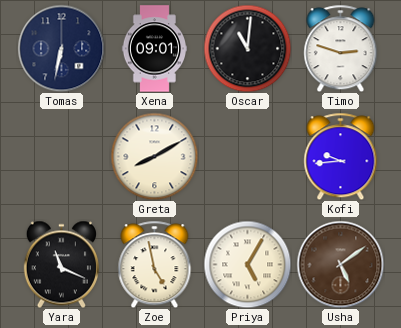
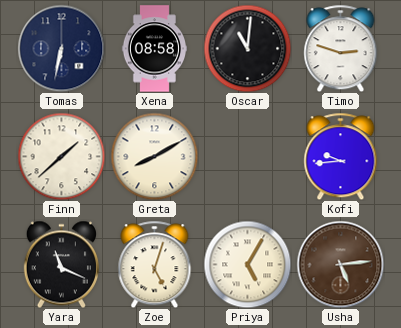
Xena: 09:01 -> 08:58 (154, 49)
Finn: none -> 1:38 (61, 156)
Zoe: 4:58 -> 5:03 (155, 264)
Usha: 5:09 -> 5:14 (340, 264)
